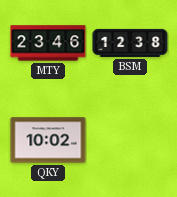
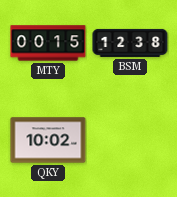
MTY: 23:46 -> 00:15 (48, 43)
